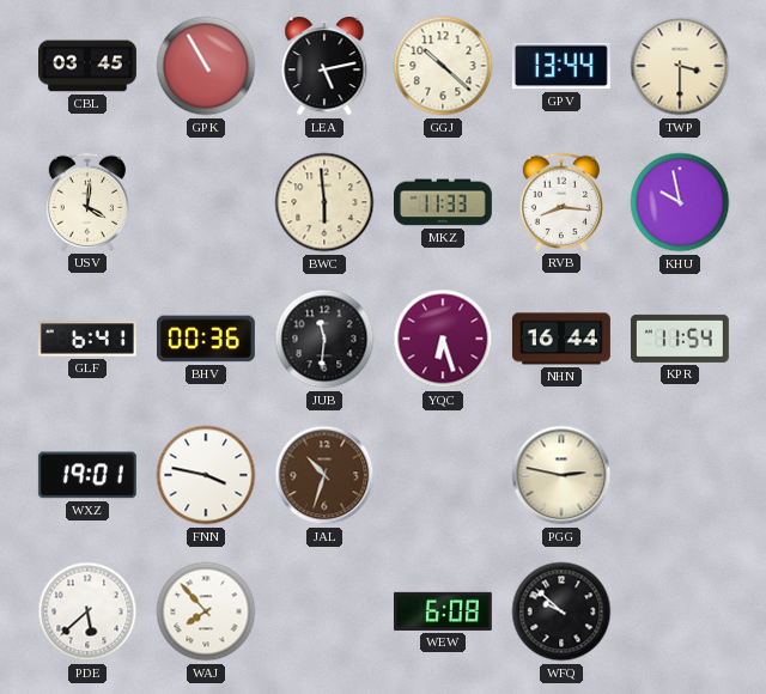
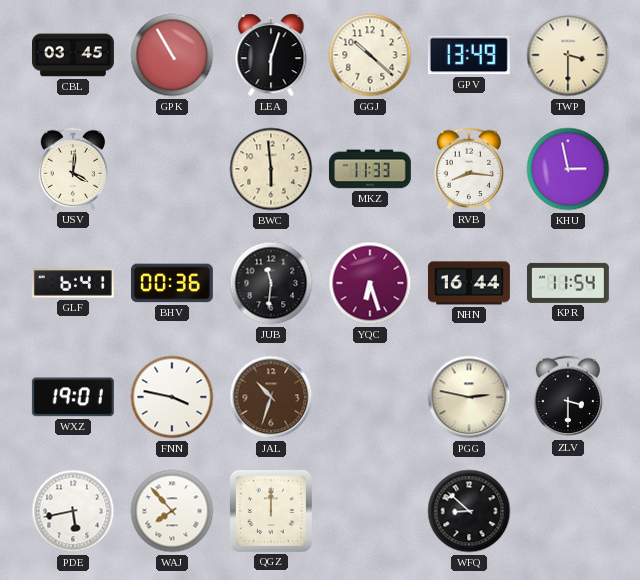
LEA: 5:13 -> 6:03 (271, 55)
GPV: 13:44 -> 13:49 (469, 55)
KHU: 9:58 -> 2:58 (568, 169)
ZLV: none -> 3:30 (567, 397)
PDE: 5:38 -> 5:43 (73, 511)
QGZ: none -> 12:00 (271, 511)
WEW: 6:08 -> none (443, 611)
WFQ: 9:52 -> 8:52 (469, 511)
